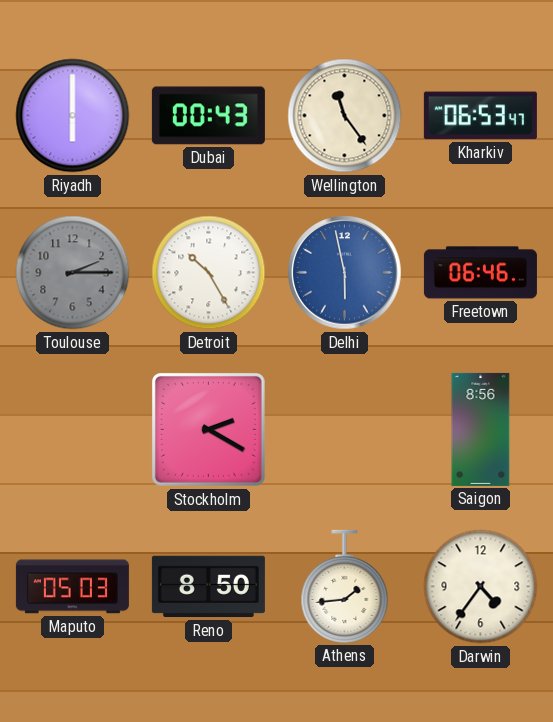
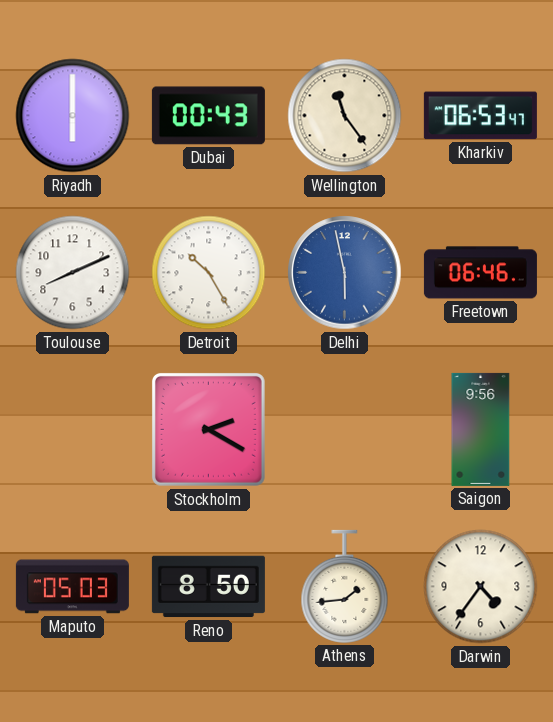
Toulouse: 2:15 -> 8:11 (73, 273)
Toulouse dial: grey -> white (73, 273)
Saigon: 8:56 -> 9:56 (481, 429)
